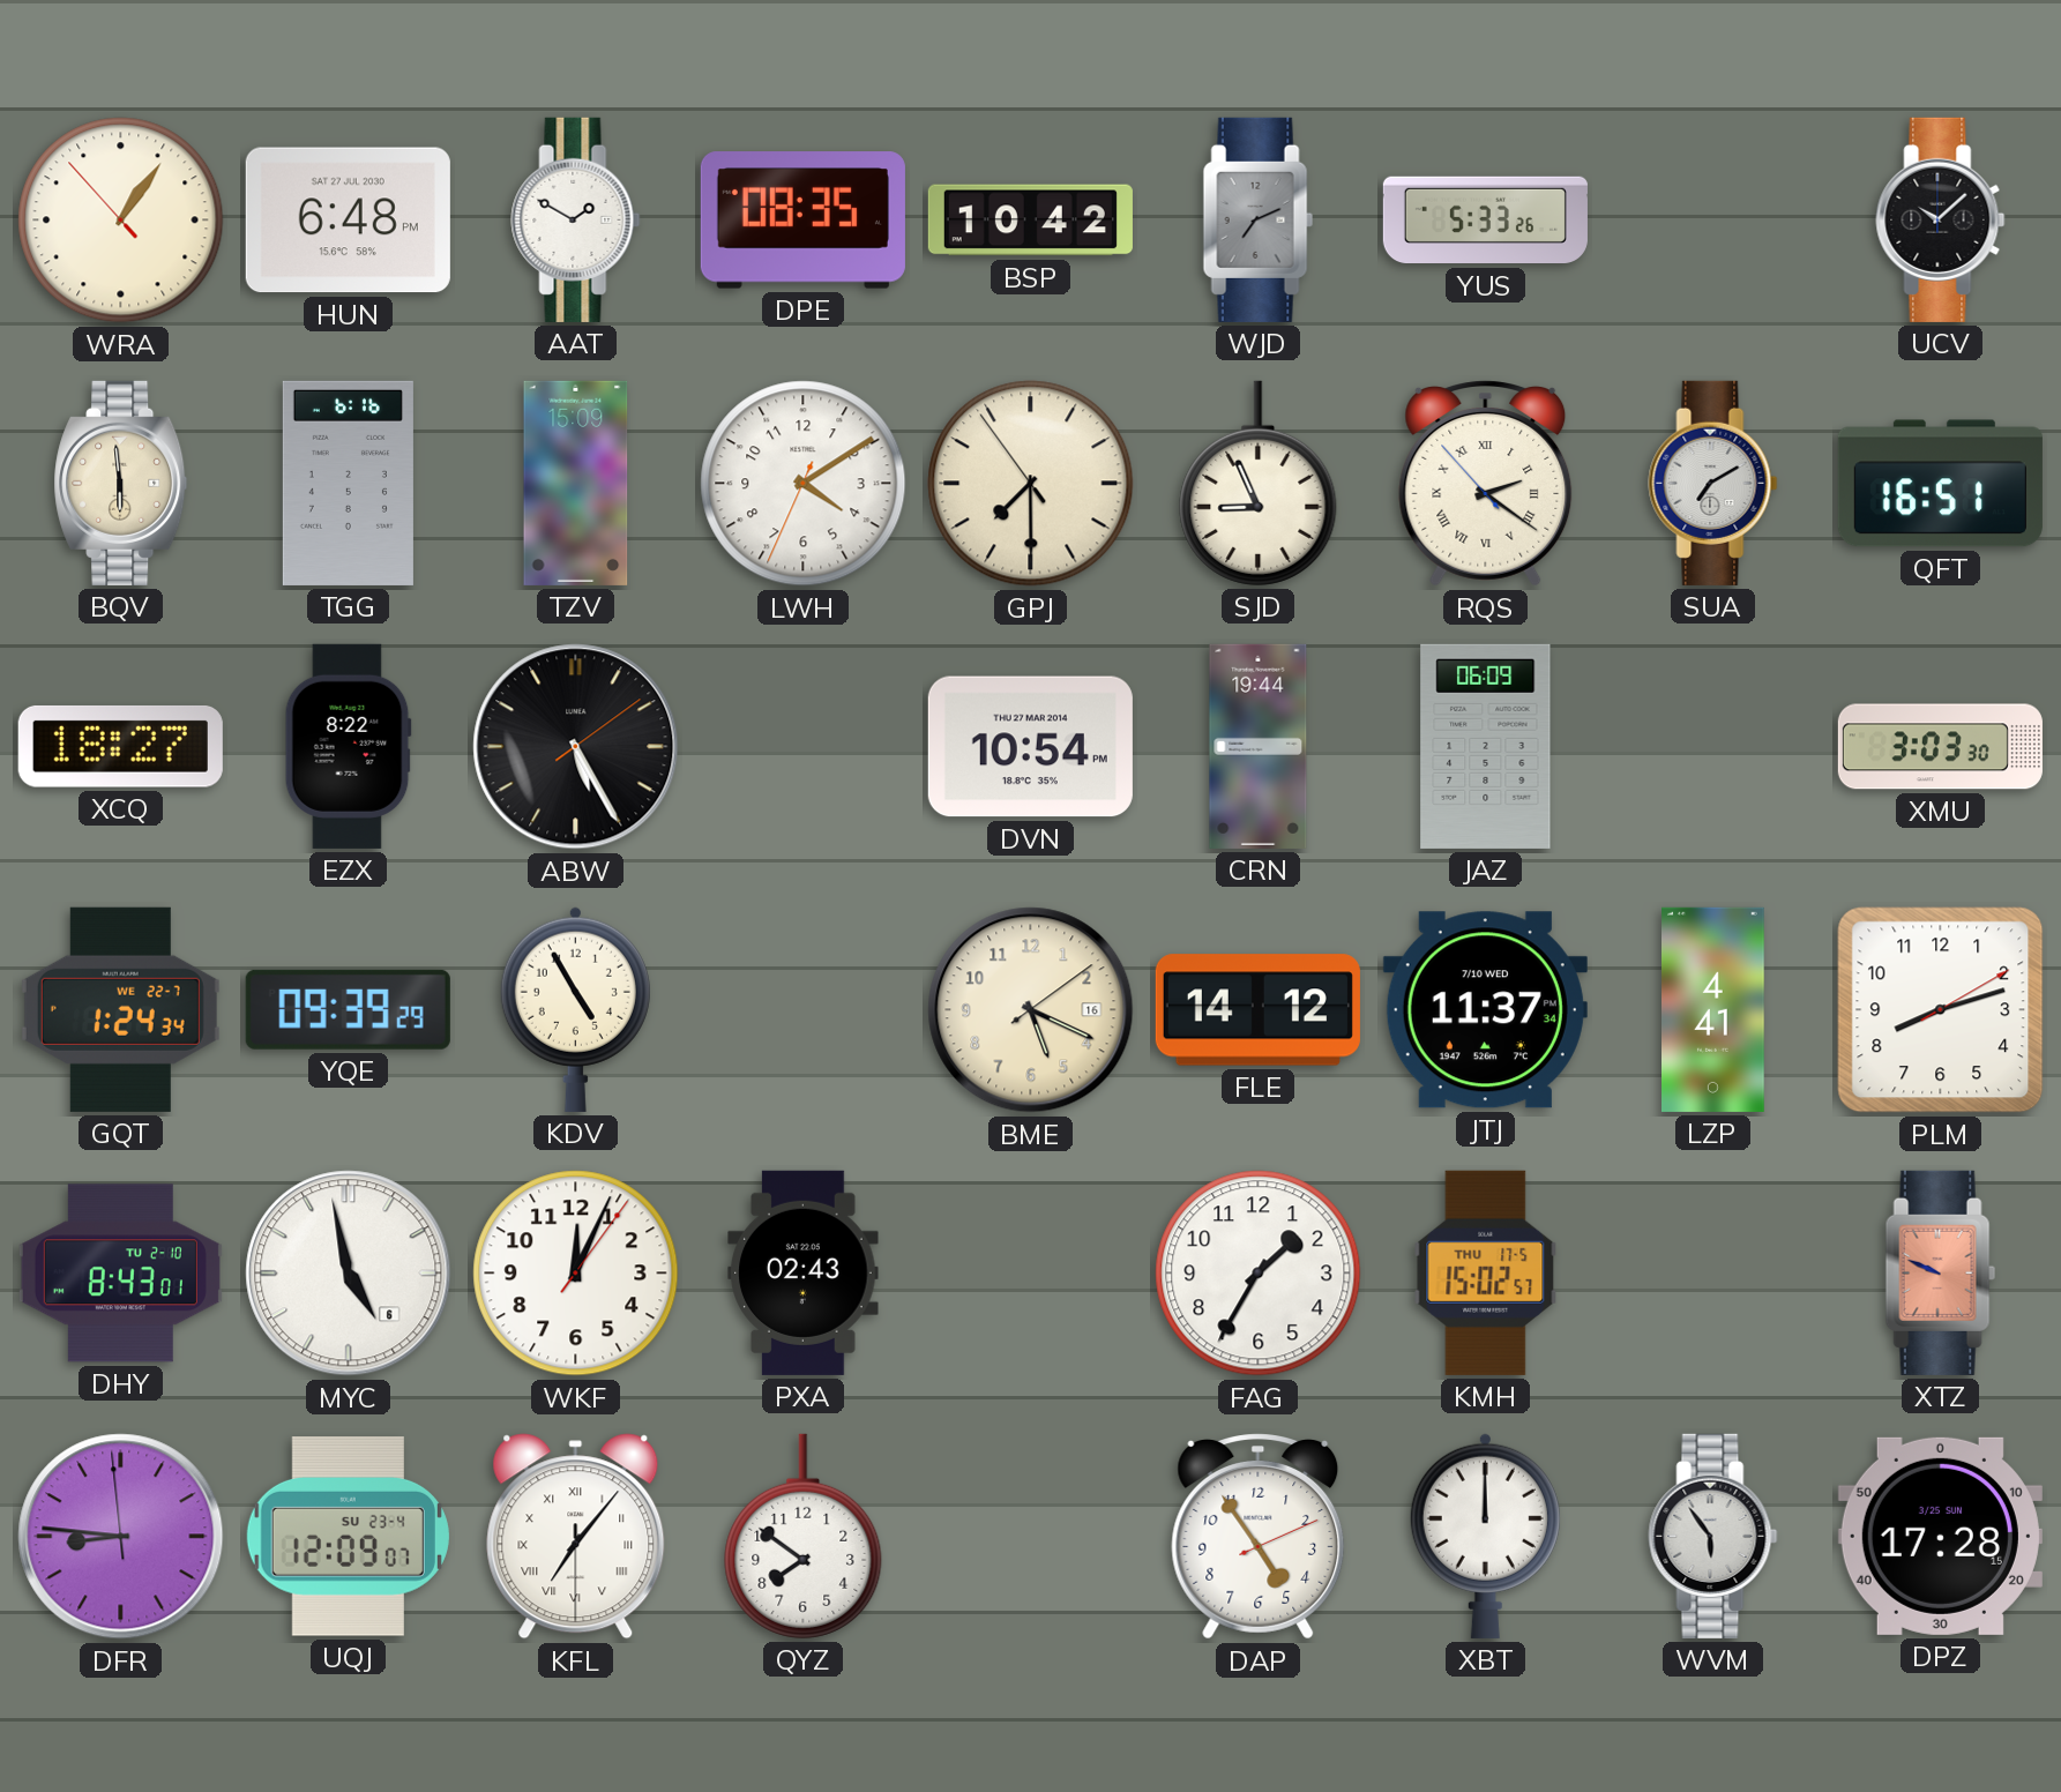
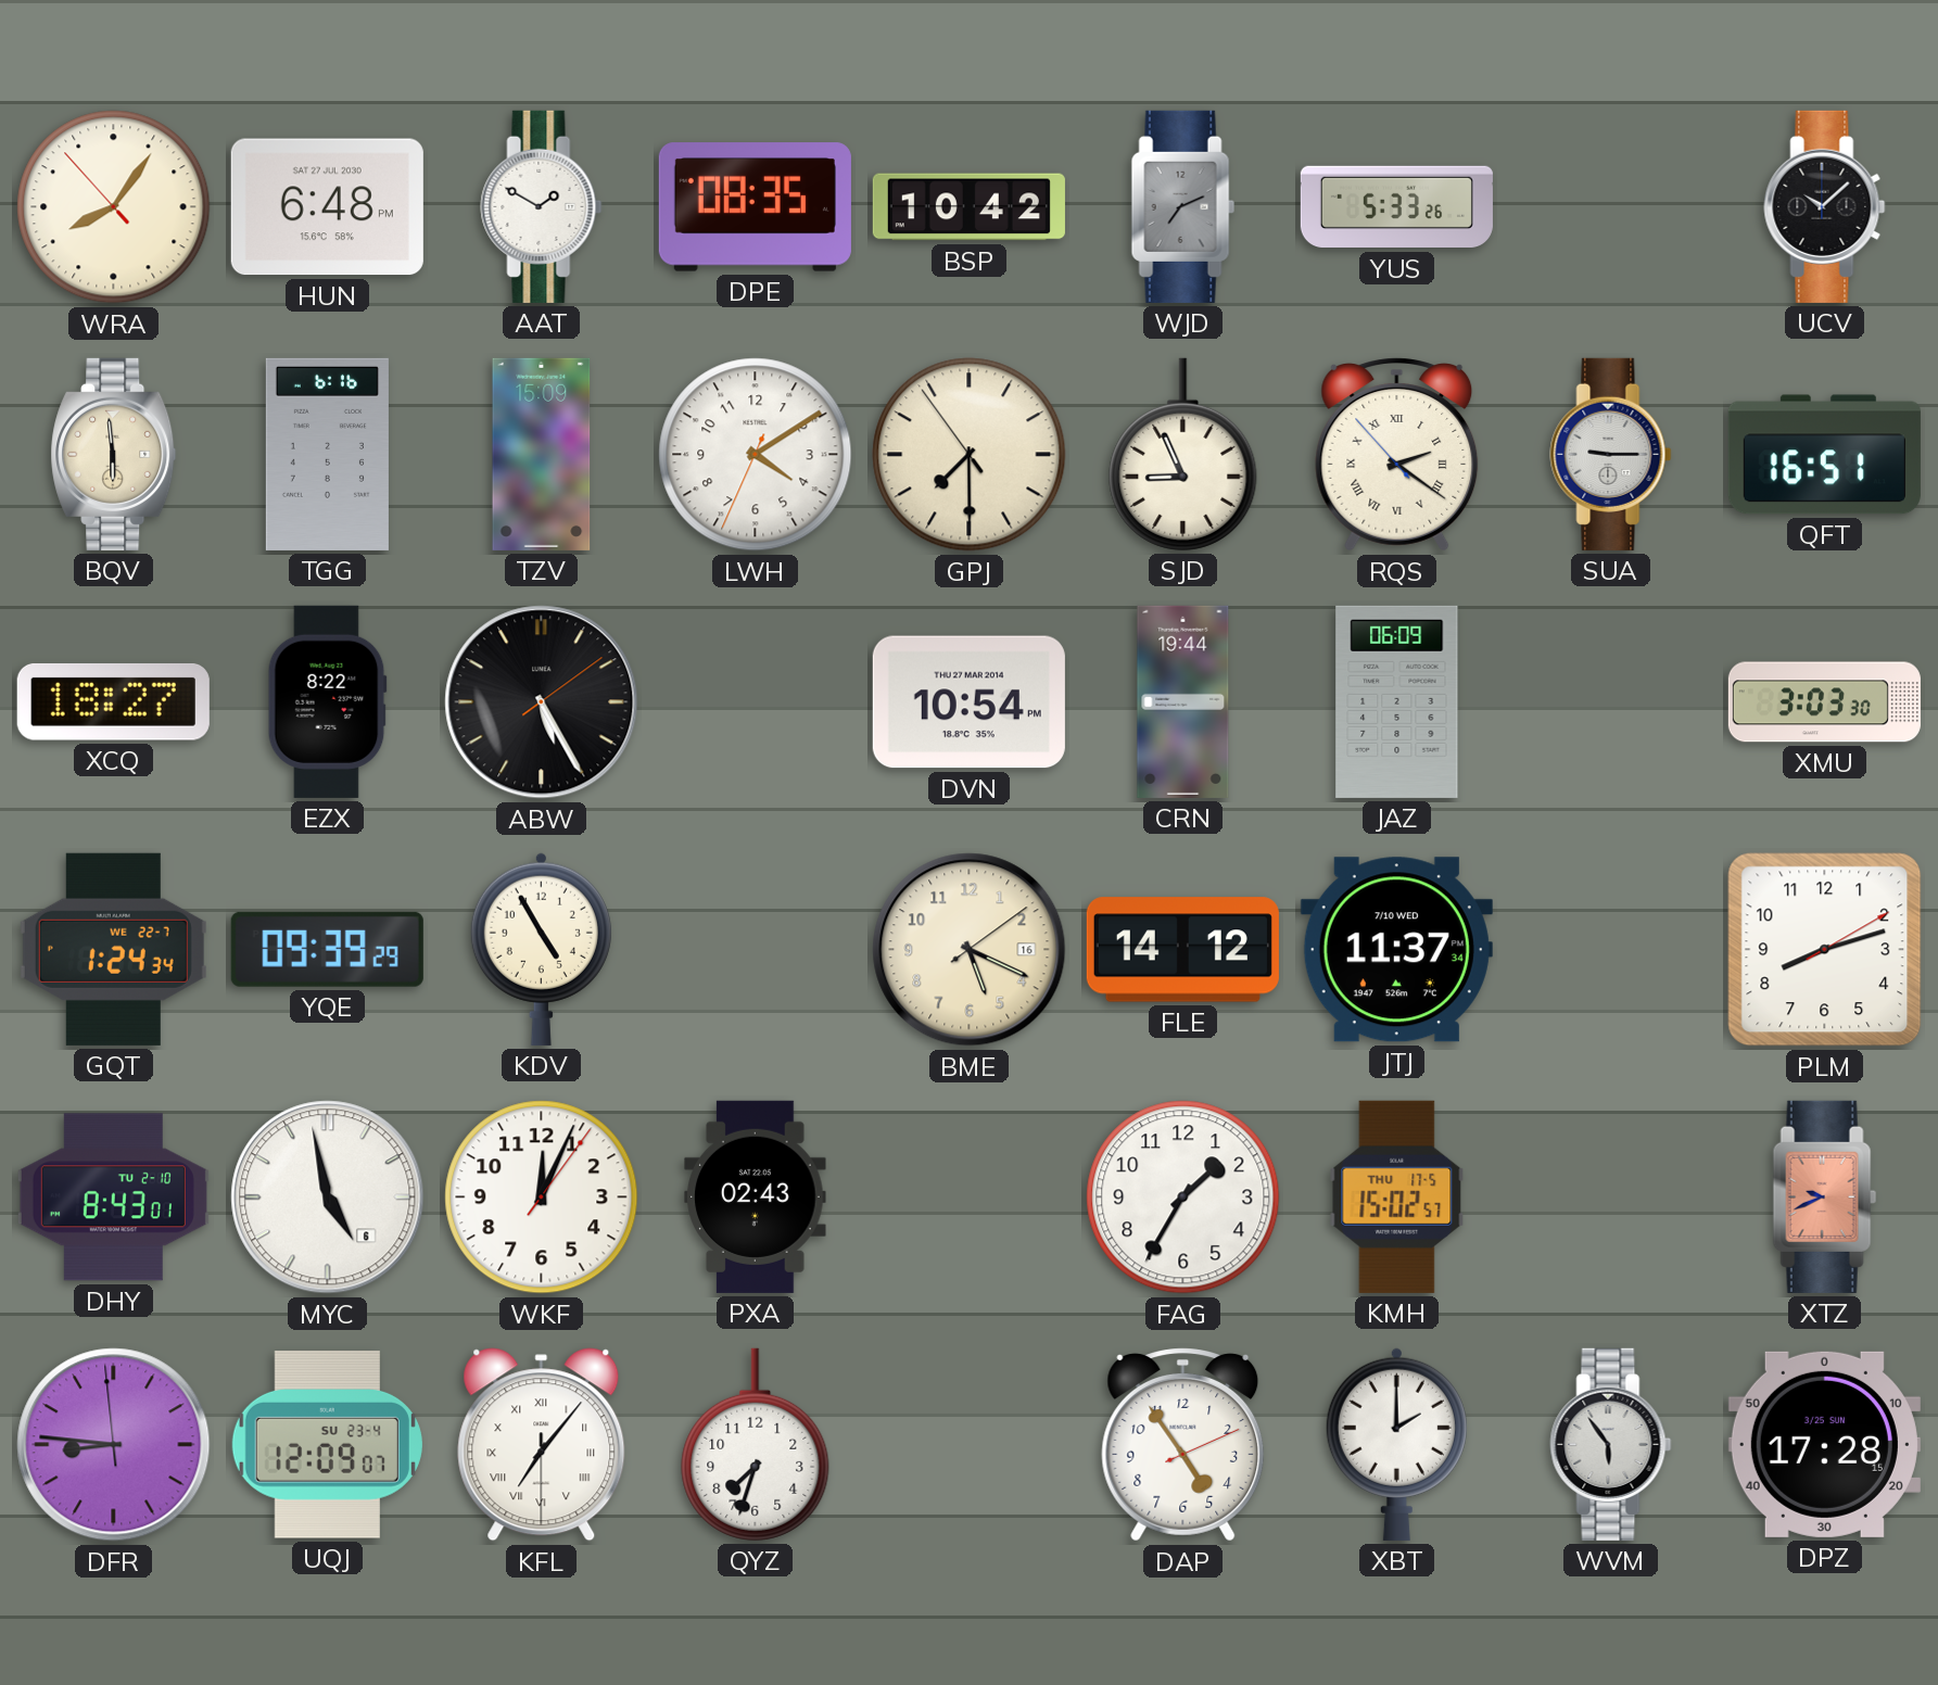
WRA: 1:05 -> 8:05 (114, 207)
SUA: 7:10 -> 9:15 (1611, 454)
LZP: 4:41 -> none (1713, 1009)
XTZ: 9:49 -> 9:41 (1824, 1196)
QYZ: 7:51 -> 7:33 (756, 1444)
XBT: 12:00 -> 2:00 (1396, 1444)
